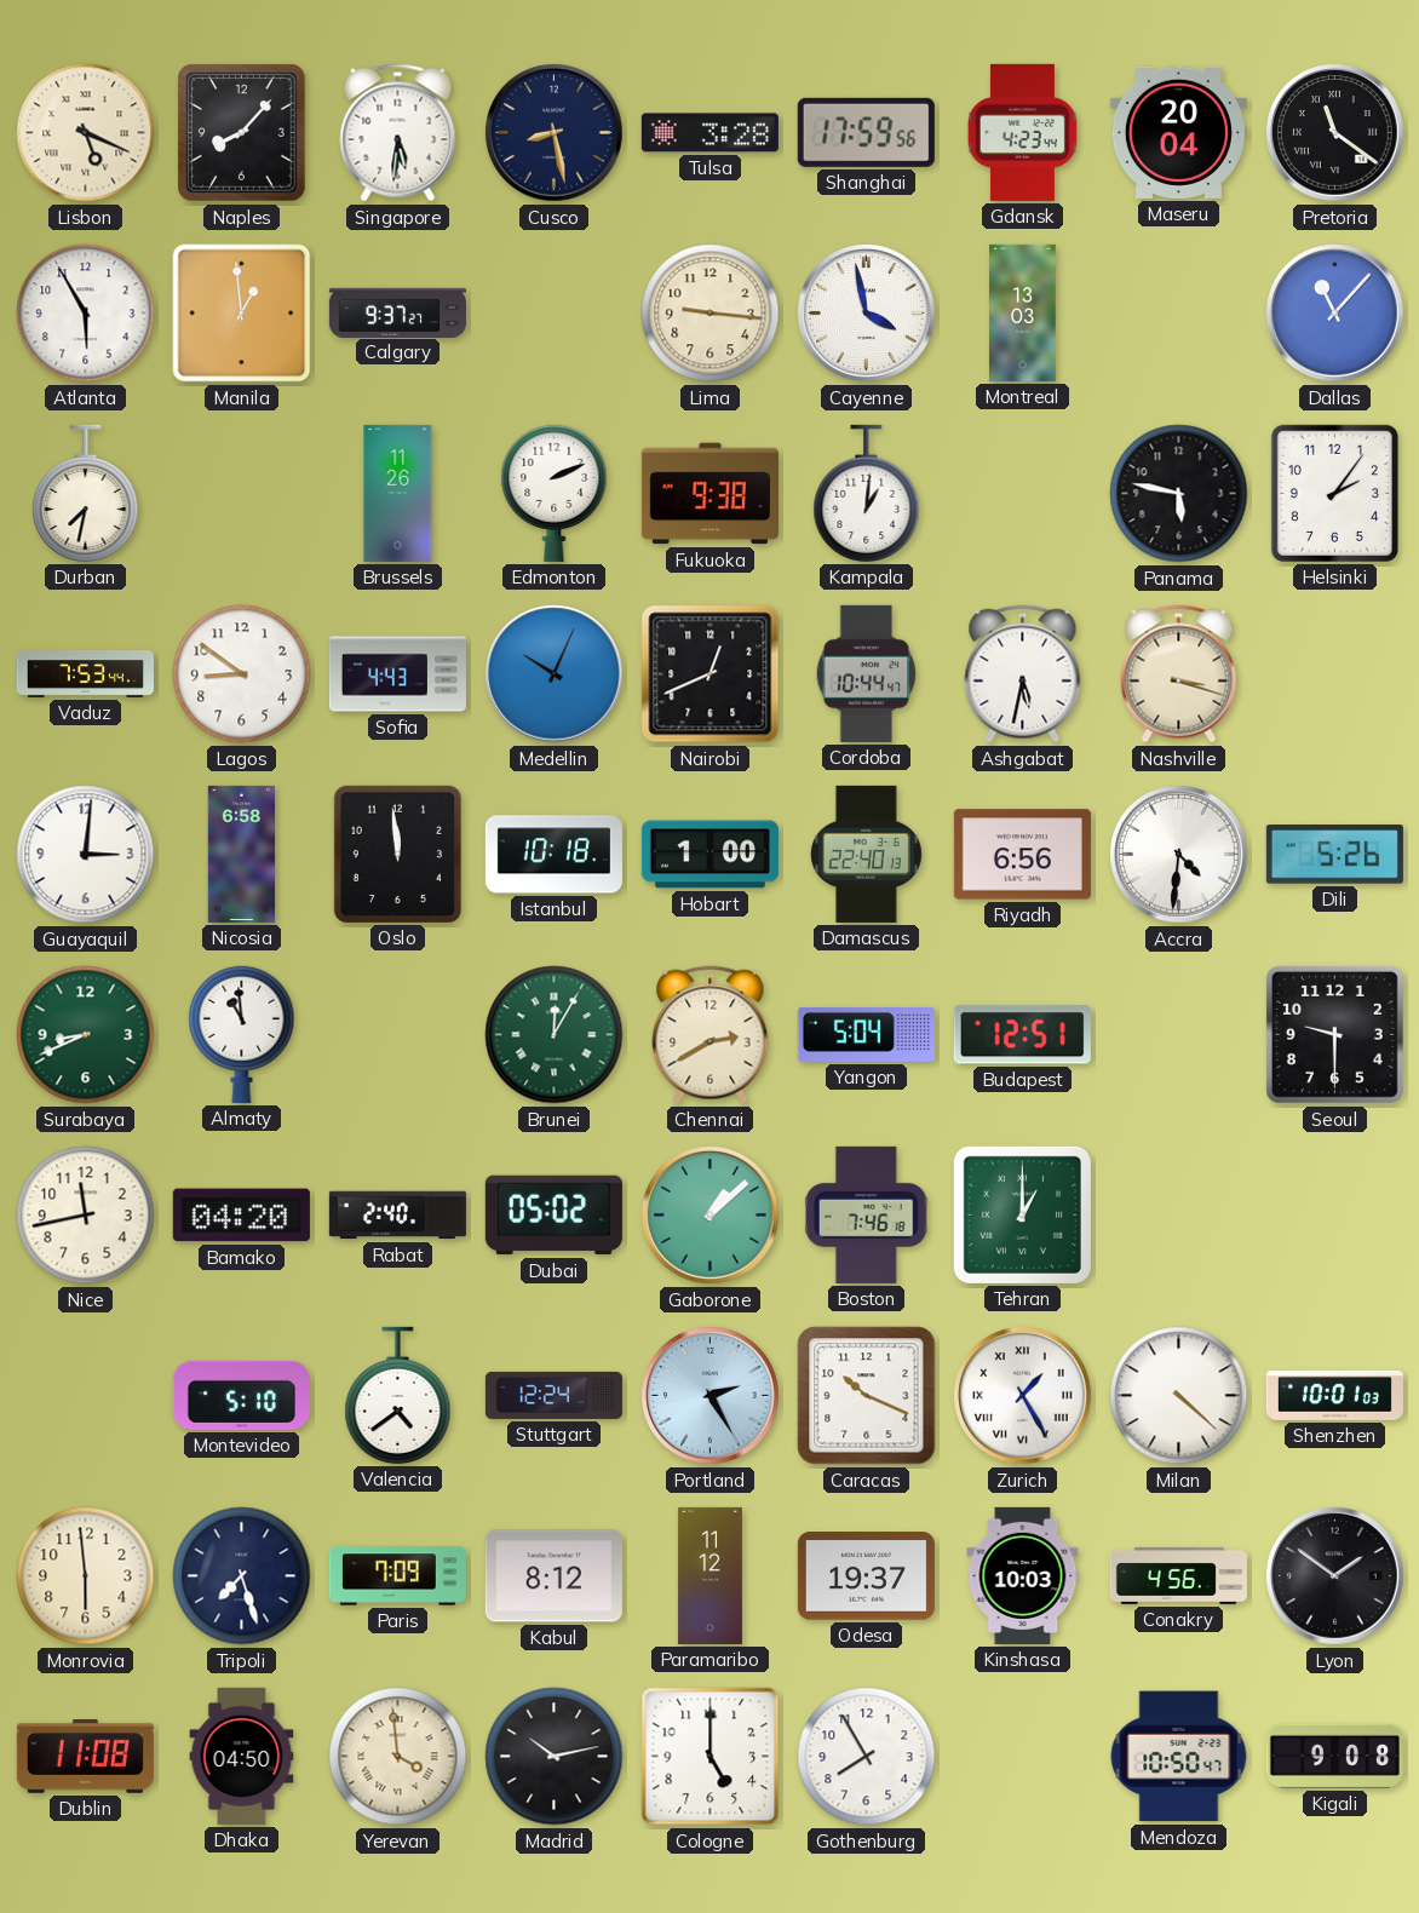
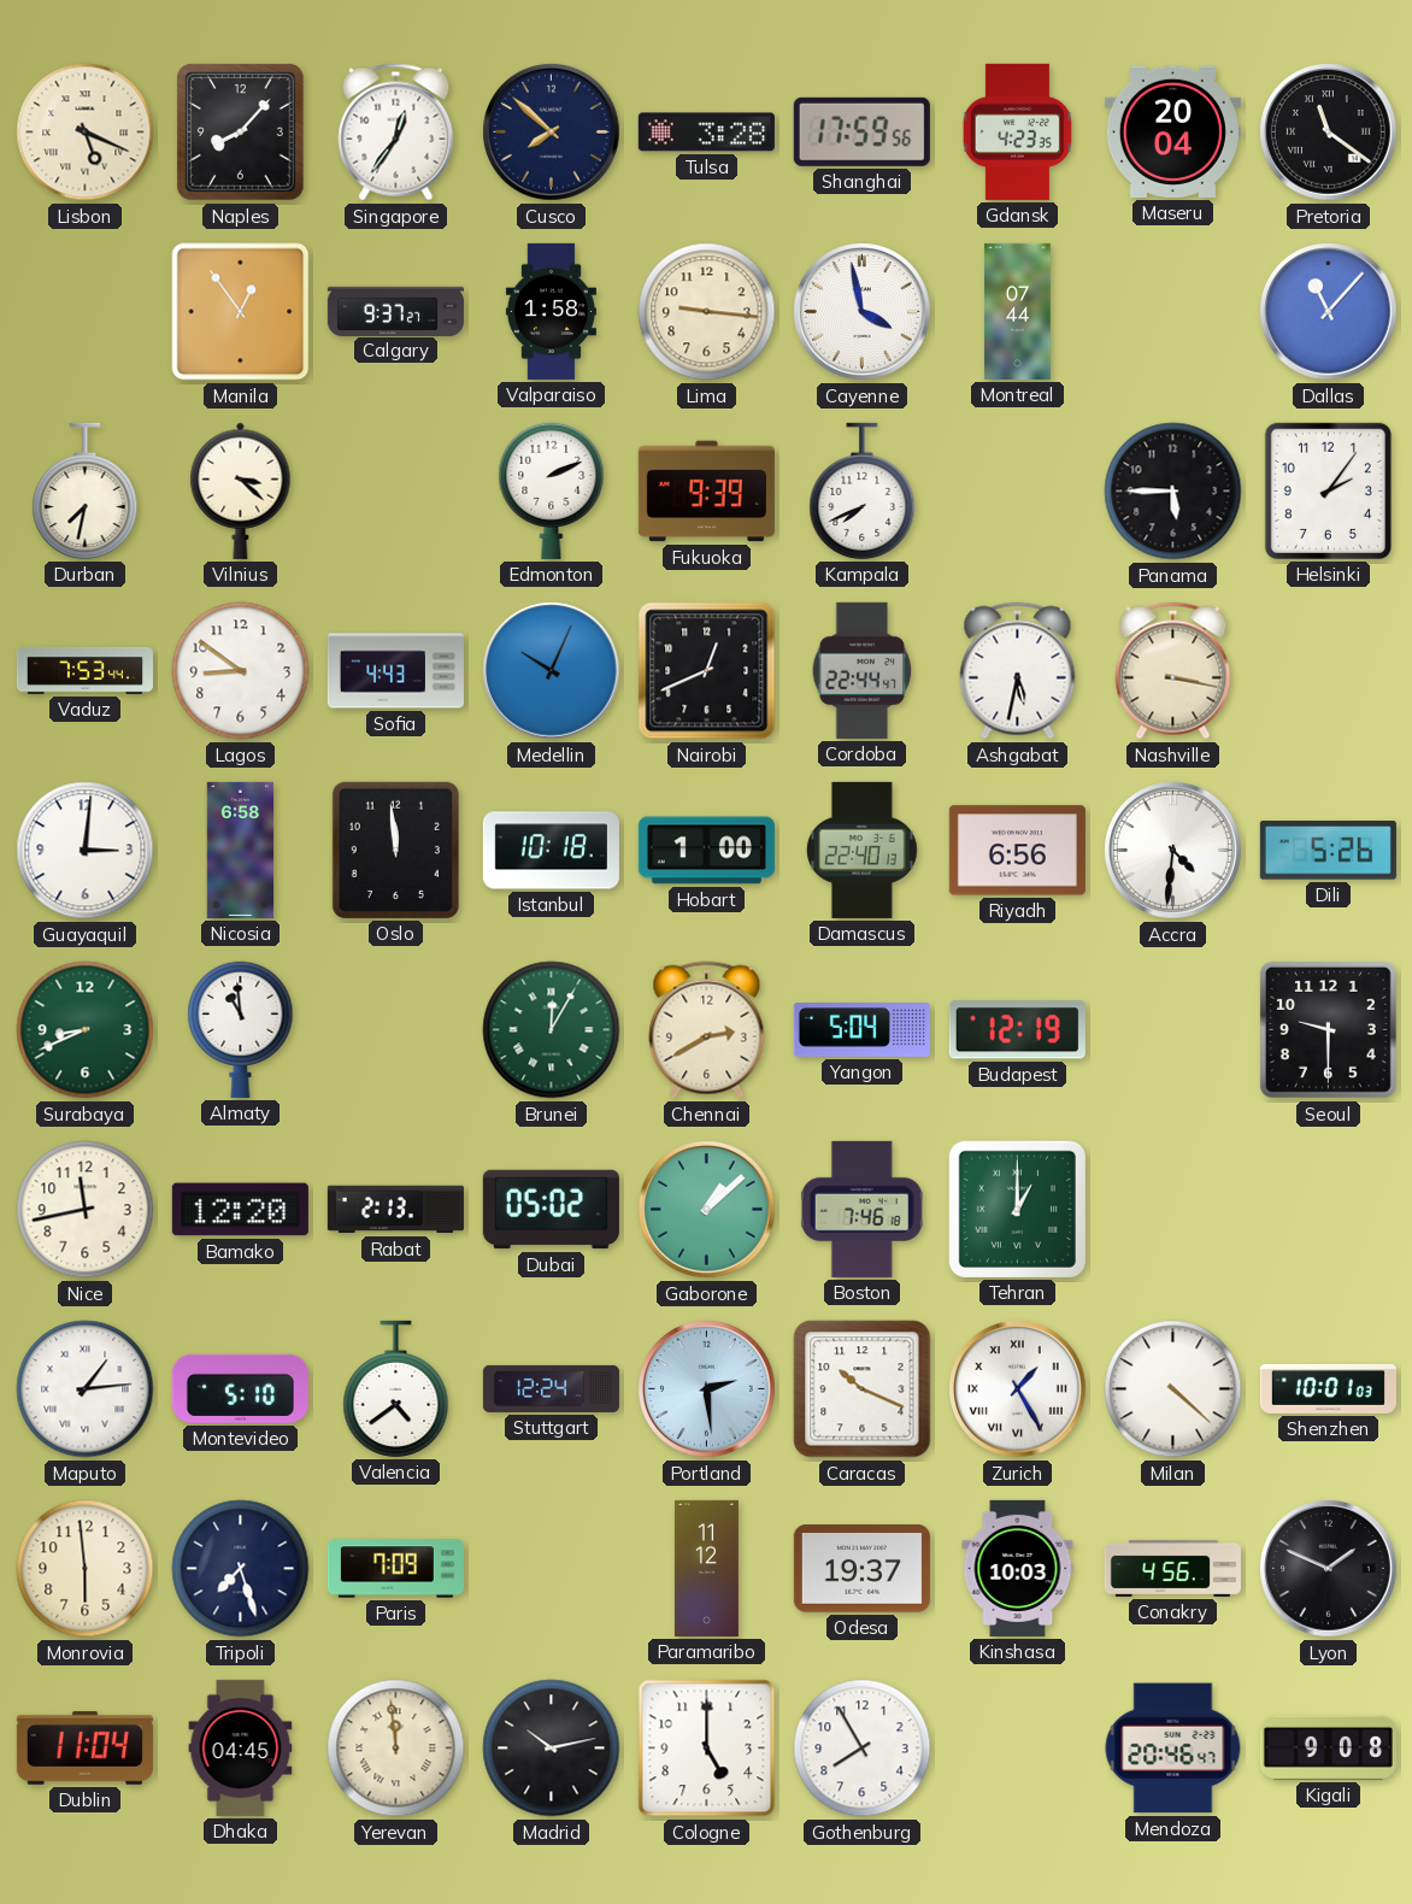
Singapore: 5:31 -> 12:36 (396, 133)
Cusco: 8:28 -> 7:52 (552, 133)
Gdansk: 4:23:44 -> 4:23:35 (1017, 131)
Atlanta: 5:55 -> none (86, 314)
Manila: 12:59 -> 12:54 (241, 312)
Valparaiso: none -> 1:58 (551, 311)
Montreal: 13:03 -> 07:44 (1018, 311)
Vilnius: none -> 3:22 (241, 490)
Brussels: 11:26 -> none (398, 493)
Fukuoka: 9:38 -> 9:39 (706, 492)
Kampala: 1:01 -> 7:41 (863, 490)
Panama: 5:47 -> 5:45 (1173, 492)
Cordoba: 10:44 -> 22:44 (863, 670)
Nashville: 3:18 -> 3:17 (1173, 671)
Budapest: 12:51 -> 12:19 (1017, 1030)
Bamako: 04:20 -> 12:20 (240, 1210)
Rabat: 2:40 -> 2:13 (395, 1210)
Maputo: none -> 1:14 (86, 1389)
Portland: 2:25 -> 2:29 (707, 1389)
Kabul: 8:12 -> none (553, 1576)
Lyon: 1:51 -> 1:49 (1329, 1569)
Dublin: 11:08 -> 11:04 (84, 1749)
Dhaka: 04:50 -> 04:45 (241, 1747)
Yerevan: 3:59 -> 11:59 (396, 1749)
Mendoza: 10:50 -> 20:46 (1173, 1749)
